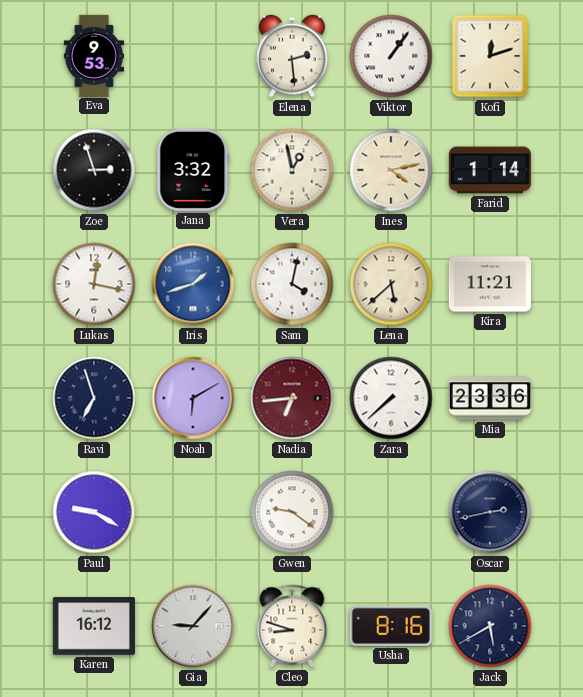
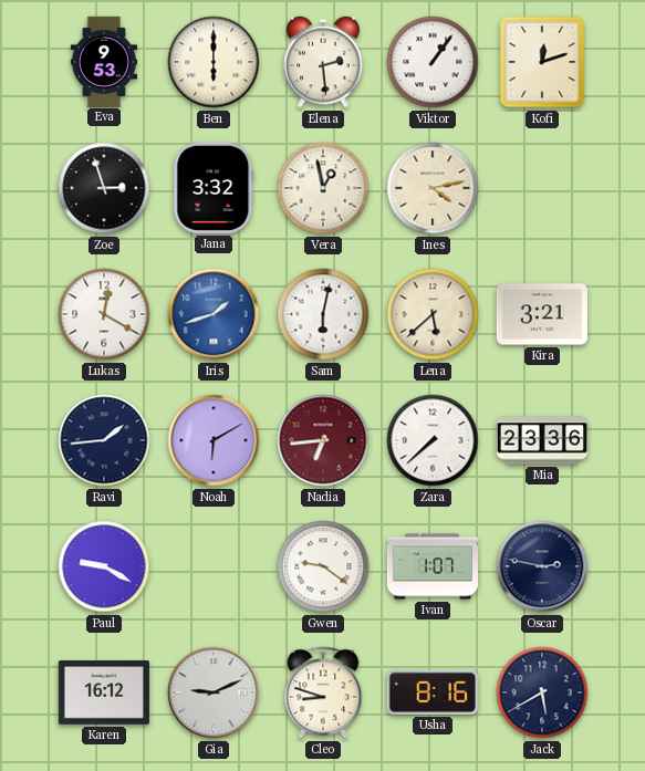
Ben: none -> 6:00 (214, 62)
Farid: 1:14 -> none (489, 170)
Lukas: 12:17 -> 12:20 (104, 314)
Sam: 4:02 -> 6:02 (323, 314)
Kira: 11:21 -> 3:21 (542, 314)
Ravi: 6:57 -> 1:44 (104, 440)
Ivan: none -> 1:07 (431, 566)
Oscar: 2:43 -> 2:47 (542, 566)
Gia: 9:07 -> 9:11 (214, 692)
